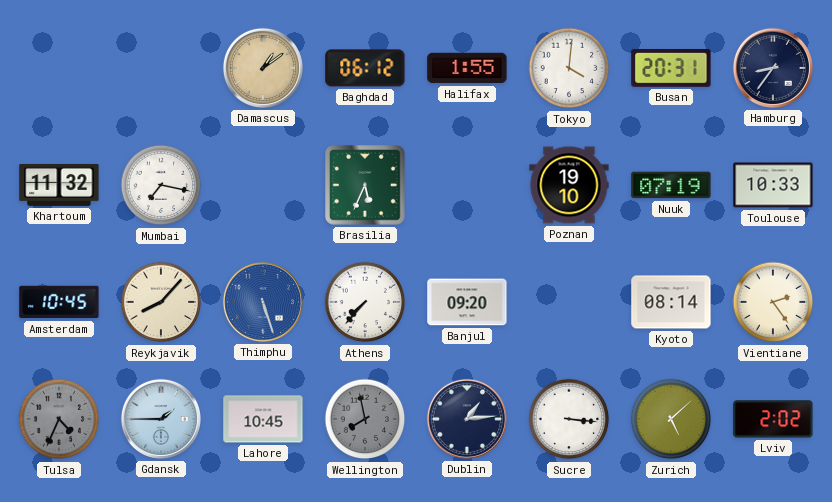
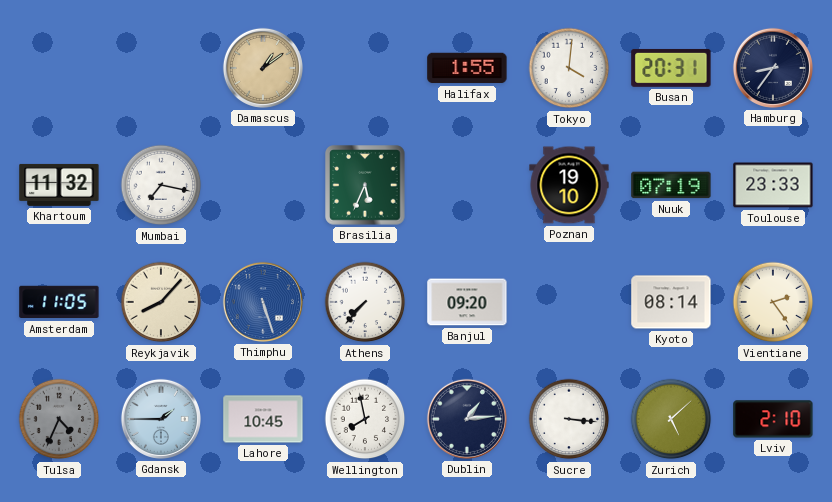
Baghdad: 06:12 -> none (365, 68)
Toulouse: 10:33 -> 23:33 (773, 185)
Amsterdam: 10:45 -> 11:05 (59, 302)
Wellington dial: grey -> white (365, 419)
Lviv: 2:02 -> 2:10 (773, 419)
